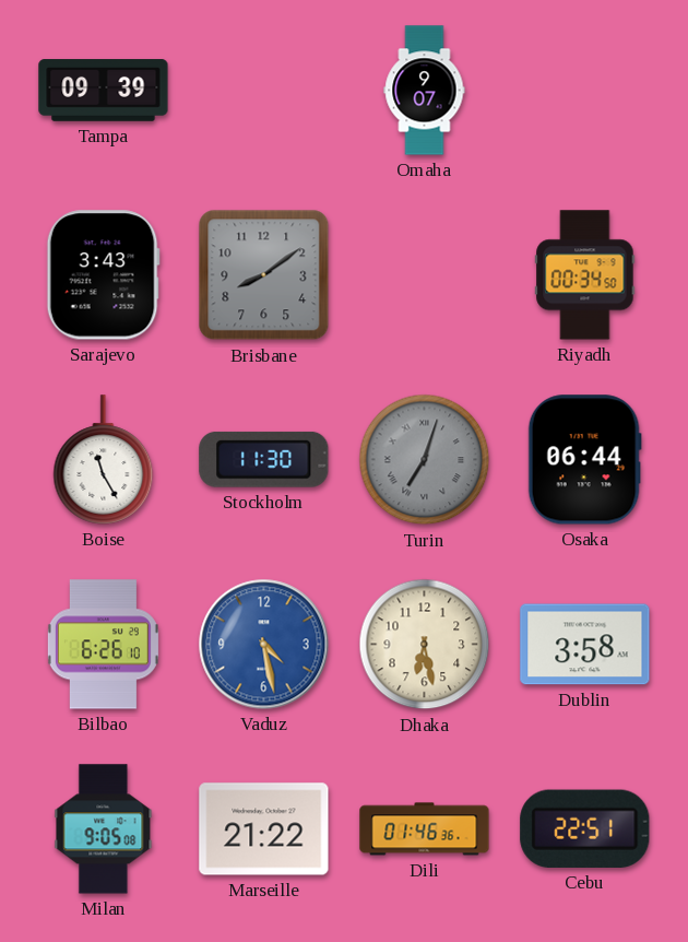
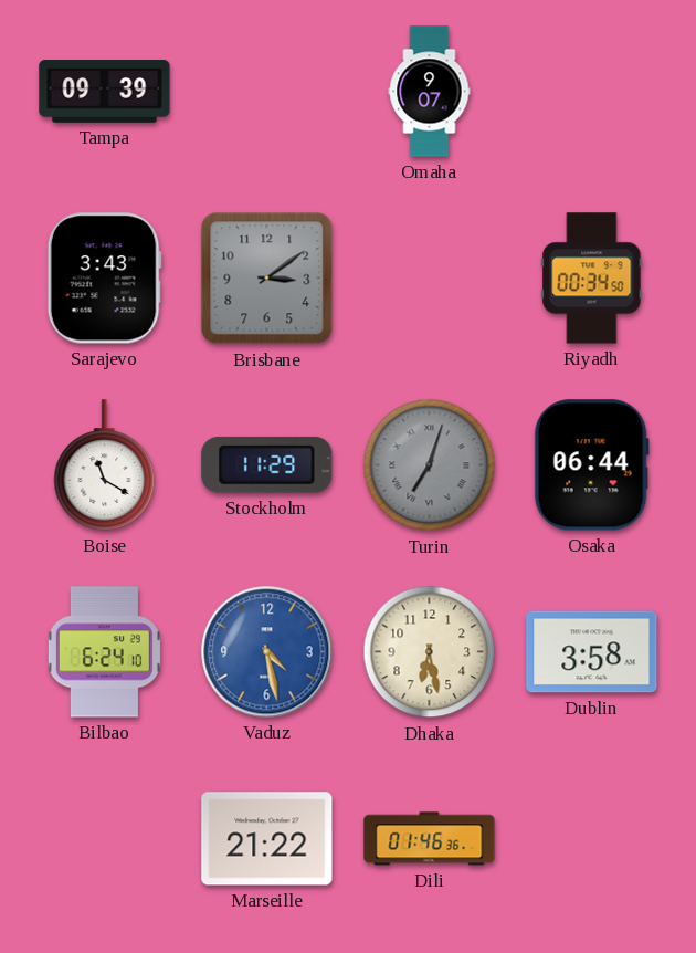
Brisbane: 8:09 -> 3:09 (267, 279)
Boise: 11:25 -> 11:20 (105, 465)
Stockholm: 11:30 -> 11:29 (267, 464)
Bilbao: 6:26 -> 6:24 (104, 652)
Milan: 9:05 -> none (104, 829)
Cebu: 22:51 -> none (585, 828)
